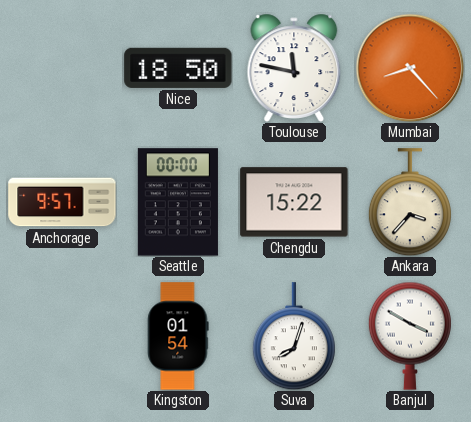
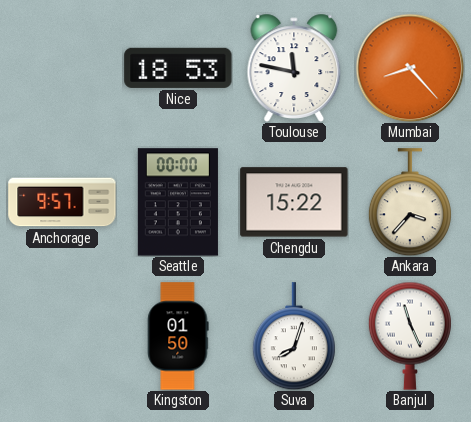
Nice: 18:50 -> 18:53 (178, 68)
Kingston: 01:54 -> 01:50 (178, 336)
Banjul: 3:50 -> 11:26 (410, 336)
